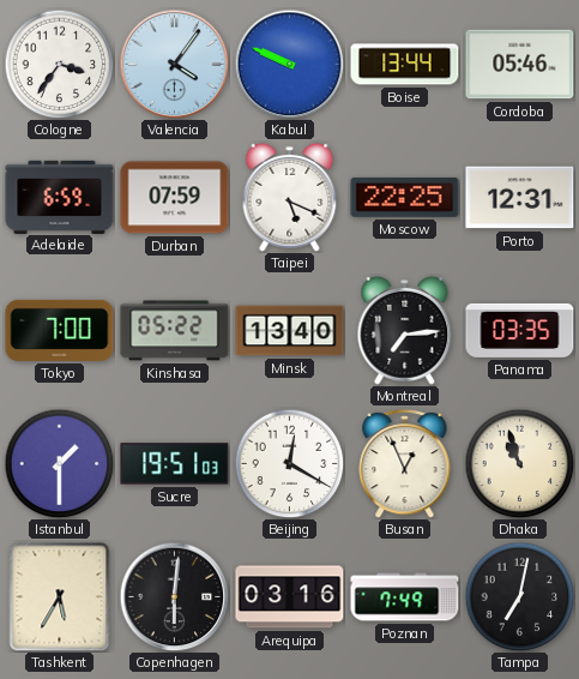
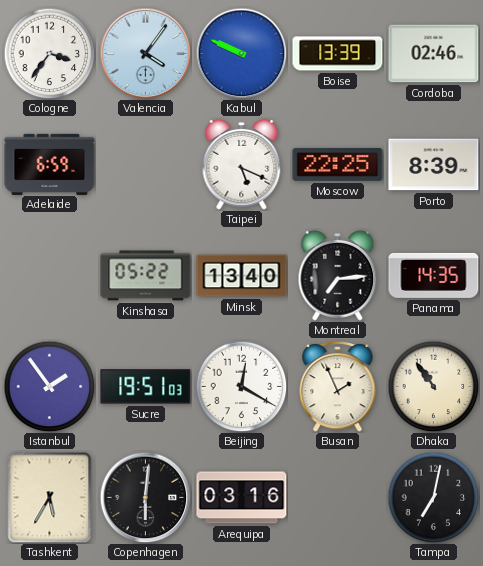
Boise: 13:44 -> 13:39 (338, 54)
Cordoba: 05:46 -> 02:46 (434, 54)
Durban: 07:59 -> none (175, 198)
Porto: 12:31 -> 8:39 (434, 165)
Tokyo: 7:00 -> none (60, 330)
Panama: 03:35 -> 14:35 (434, 275)
Istanbul: 1:30 -> 1:54 (49, 386)
Busan: 12:56 -> 1:56 (338, 386)
Dhaka: 10:57 -> 10:54 (433, 386)
Poznan: 7:49 -> none (405, 597)
